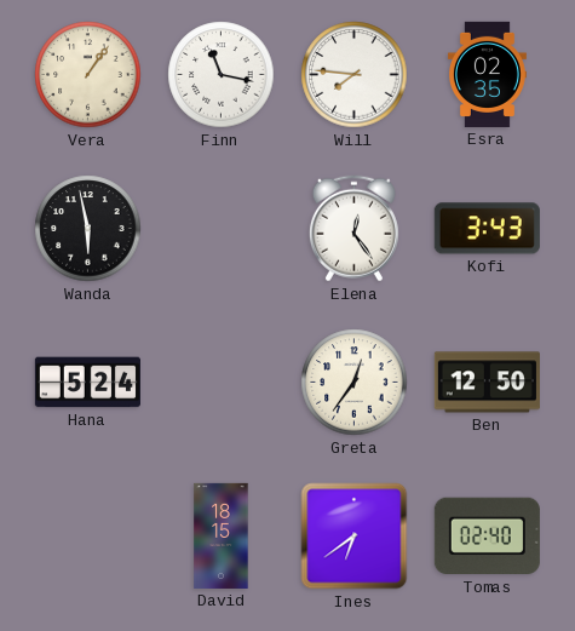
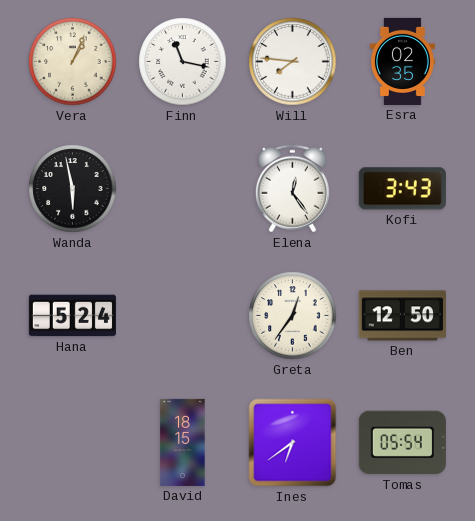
Vera: 1:06 -> 1:04 (73, 62)
Tomas: 02:40 -> 05:54 (402, 443)
